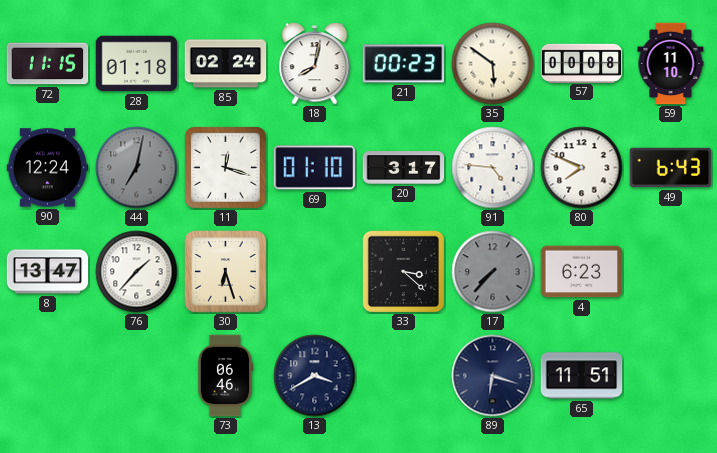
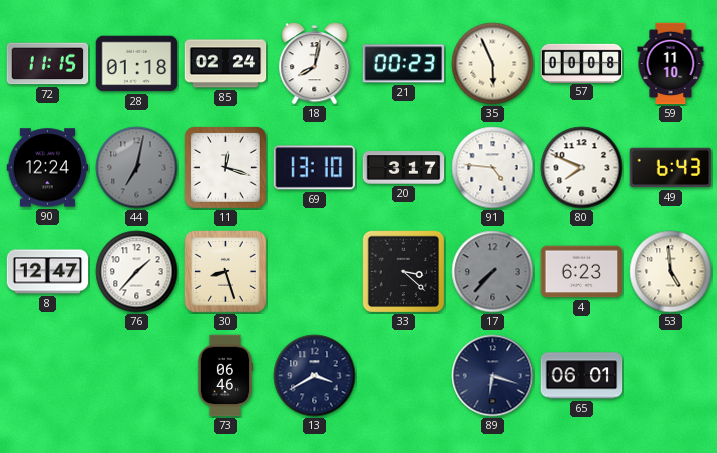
35: 5:51 -> 5:56 (493, 64)
69: 01:10 -> 13:10 (315, 168)
8: 13:47 -> 12:47 (48, 272)
30: 6:27 -> 8:27 (226, 272)
53: none -> 4:59 (671, 272)
65: 11:51 -> 06:01 (582, 376)
